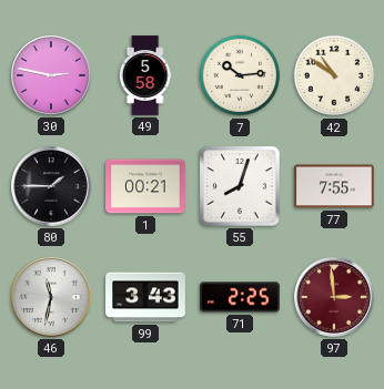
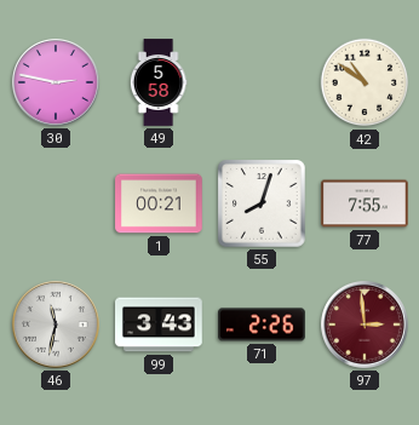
7: 10:14 -> none (240, 75)
80: 1:45 -> none (52, 187)
71: 2:25 -> 2:26 (262, 325)
